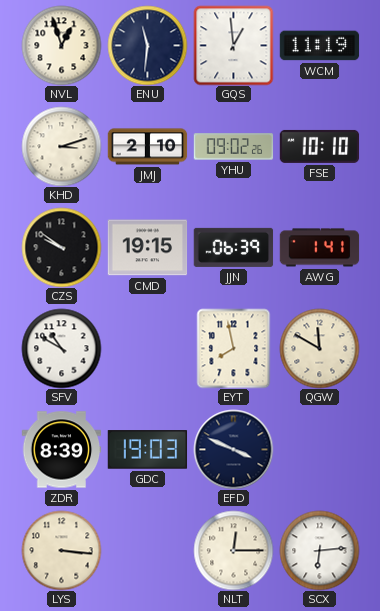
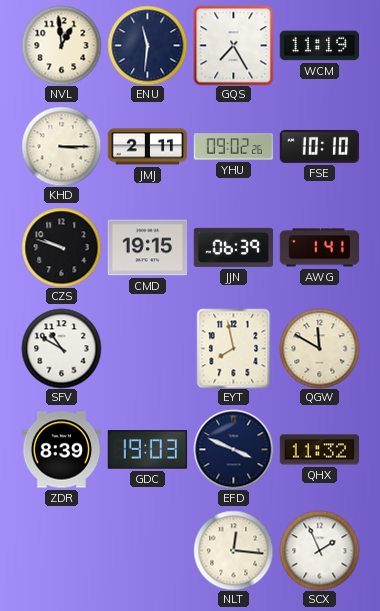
NVL: 12:57 -> 12:59 (61, 45)
GQS: 12:59 -> 7:25 (233, 45)
KHD: 3:12 -> 3:15 (61, 146)
JMJ: 2:10 -> 2:11 (147, 147)
CZS: 9:51 -> 9:48 (61, 247)
QHX: none -> 11:32 (319, 450)
LYS: 3:16 -> none (61, 550)
NLT: 12:15 -> 12:16 (233, 550)
SCX: 6:14 -> 1:56 (319, 550)
